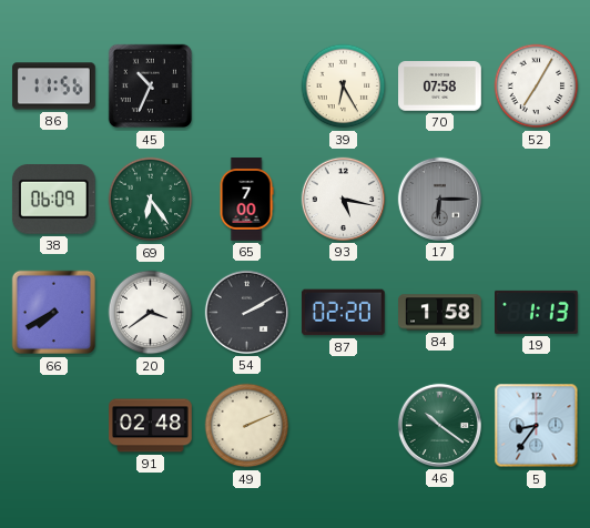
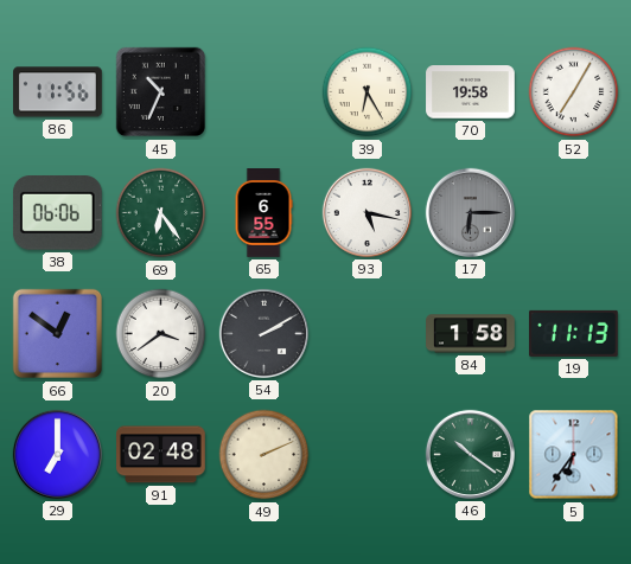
70: 07:58 -> 19:58 (471, 92)
38: 06:09 -> 06:06 (57, 213)
65: 7:00 -> 6:55 (263, 213)
66: 7:40 -> 12:51 (58, 334)
87: 02:20 -> none (343, 313)
19: 1:13 -> 11:13 (574, 333)
29: none -> 7:00 (57, 454)
5: 8:36 -> 6:36 (574, 455)
